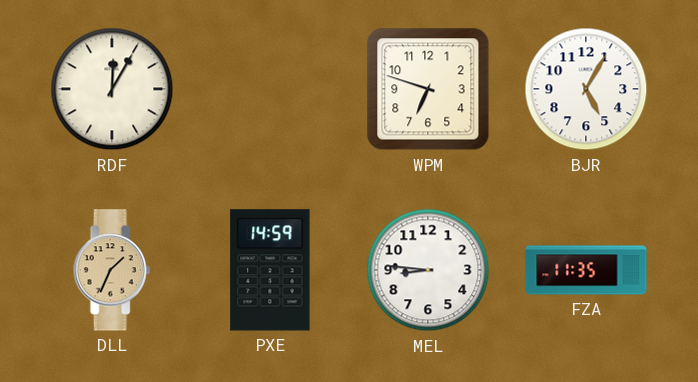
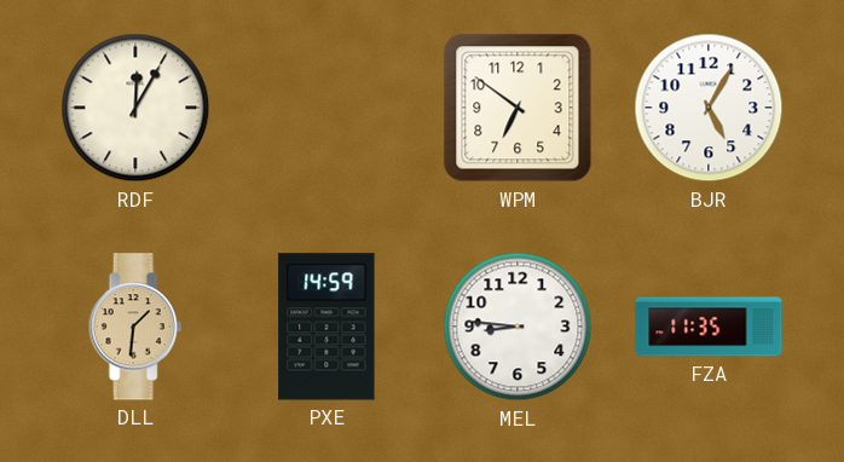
WPM: 6:48 -> 6:51 (518, 108)
DLL: 1:34 -> 1:31 (135, 327)
